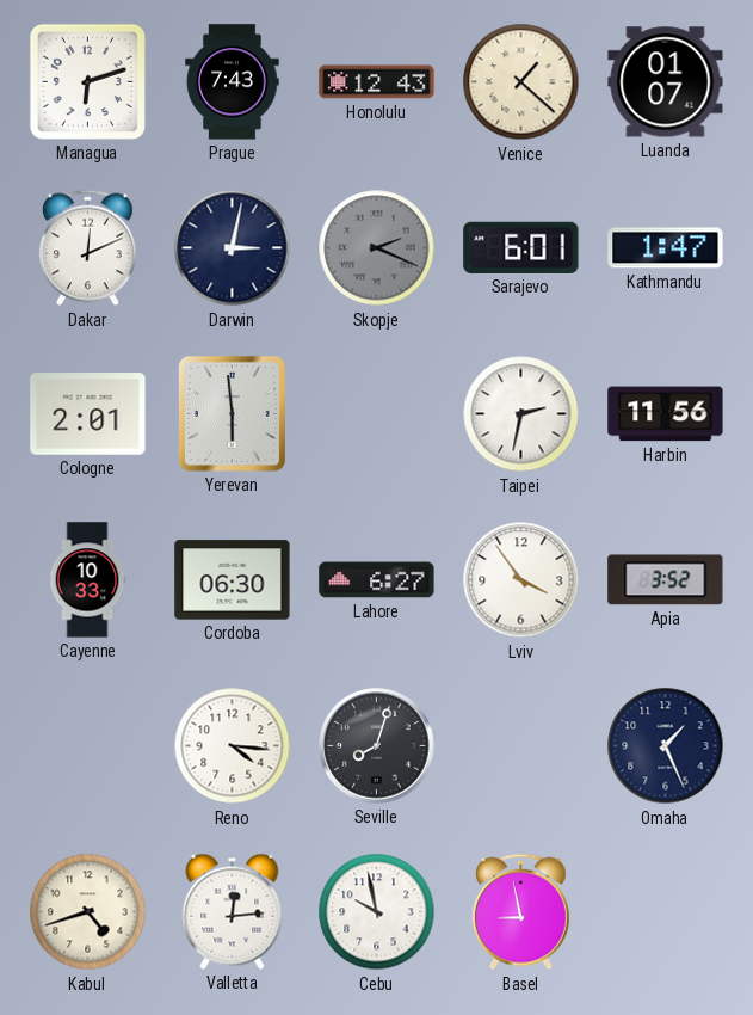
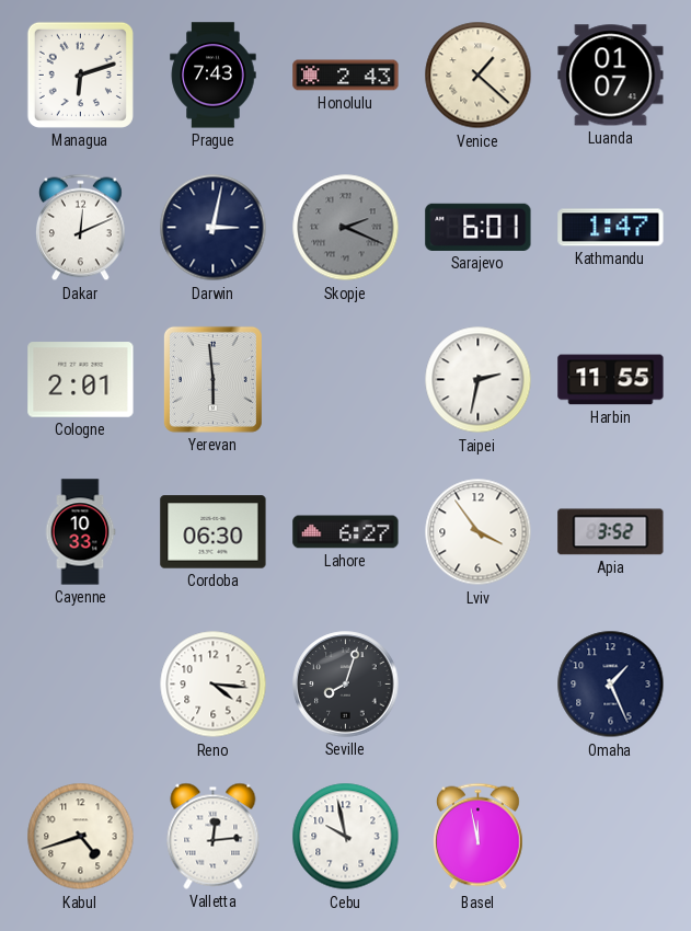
Honolulu: 12:43 -> 2:43 (346, 76)
Harbin: 11:56 -> 11:55 (611, 380)
Basel: 8:58 -> 11:58 (477, 837)
